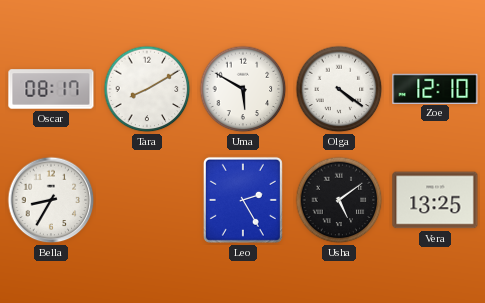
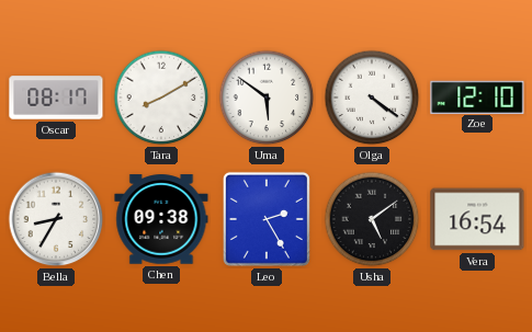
Uma: 5:50 -> 5:51 (267, 98)
Chen: none -> 09:38 (161, 219)
Vera: 13:25 -> 16:54 (477, 219)
